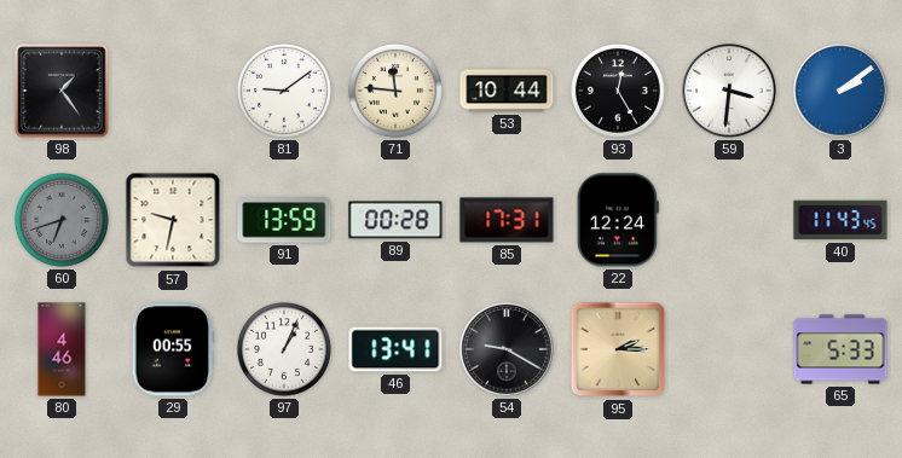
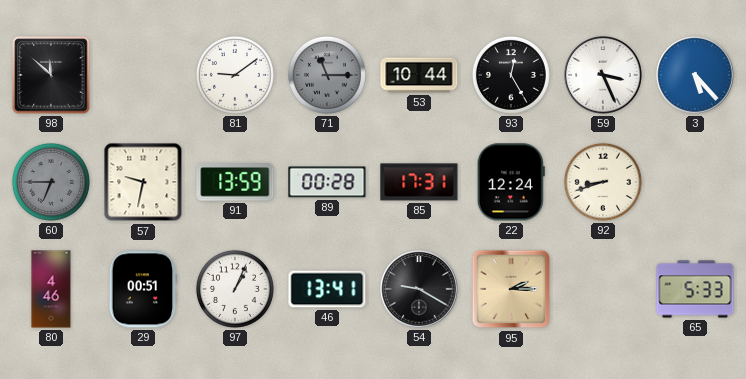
98: 1:24 -> 11:52 (51, 75)
71: 11:46 -> 11:15 (327, 75)
71 dial: cream -> grey (327, 75)
59: 3:31 -> 3:26 (603, 75)
3: 2:09 -> 5:23 (695, 75)
60: 6:42 -> 6:45 (51, 182)
92: none -> 8:42 (603, 182)
40: 11:43 -> none (840, 220)
29: 00:55 -> 00:51 (143, 289)
